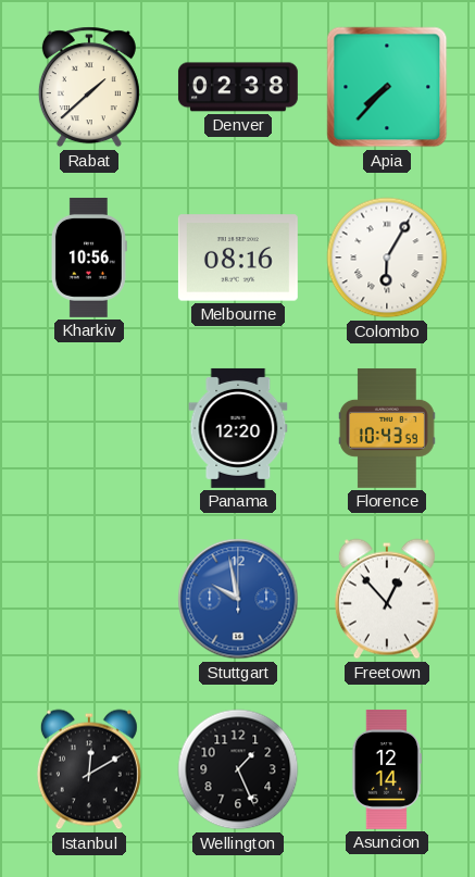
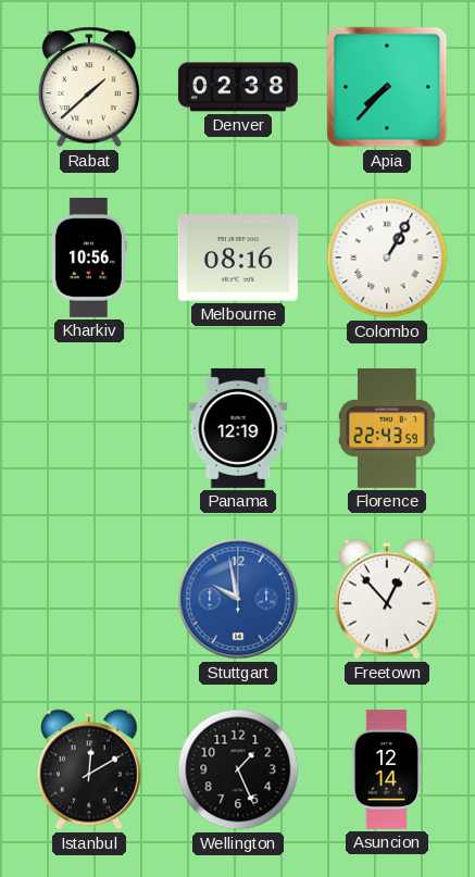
Colombo: 6:05 -> 1:05 (387, 258)
Panama: 12:20 -> 12:19 (238, 428)
Florence: 10:43 -> 22:43 (387, 428)
